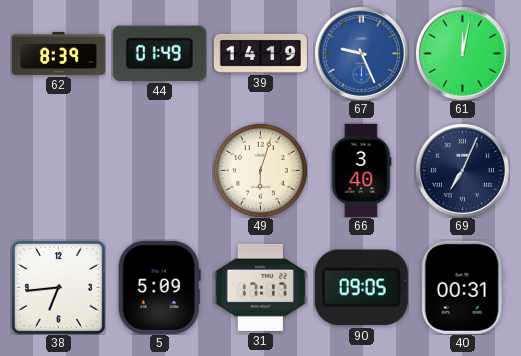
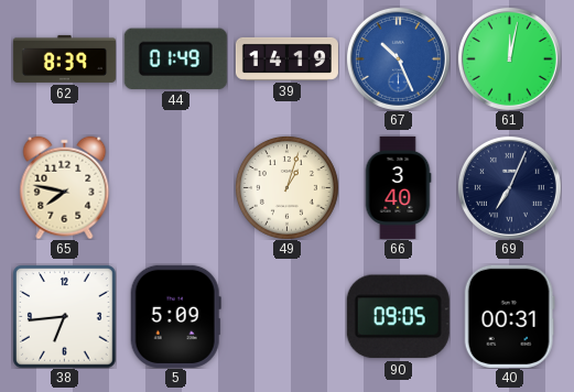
67: 9:26 -> 10:26 (398, 58)
65: none -> 7:47 (65, 187)
49: 6:03 -> 1:03 (286, 187)
31: 17:17 -> none (260, 287)
